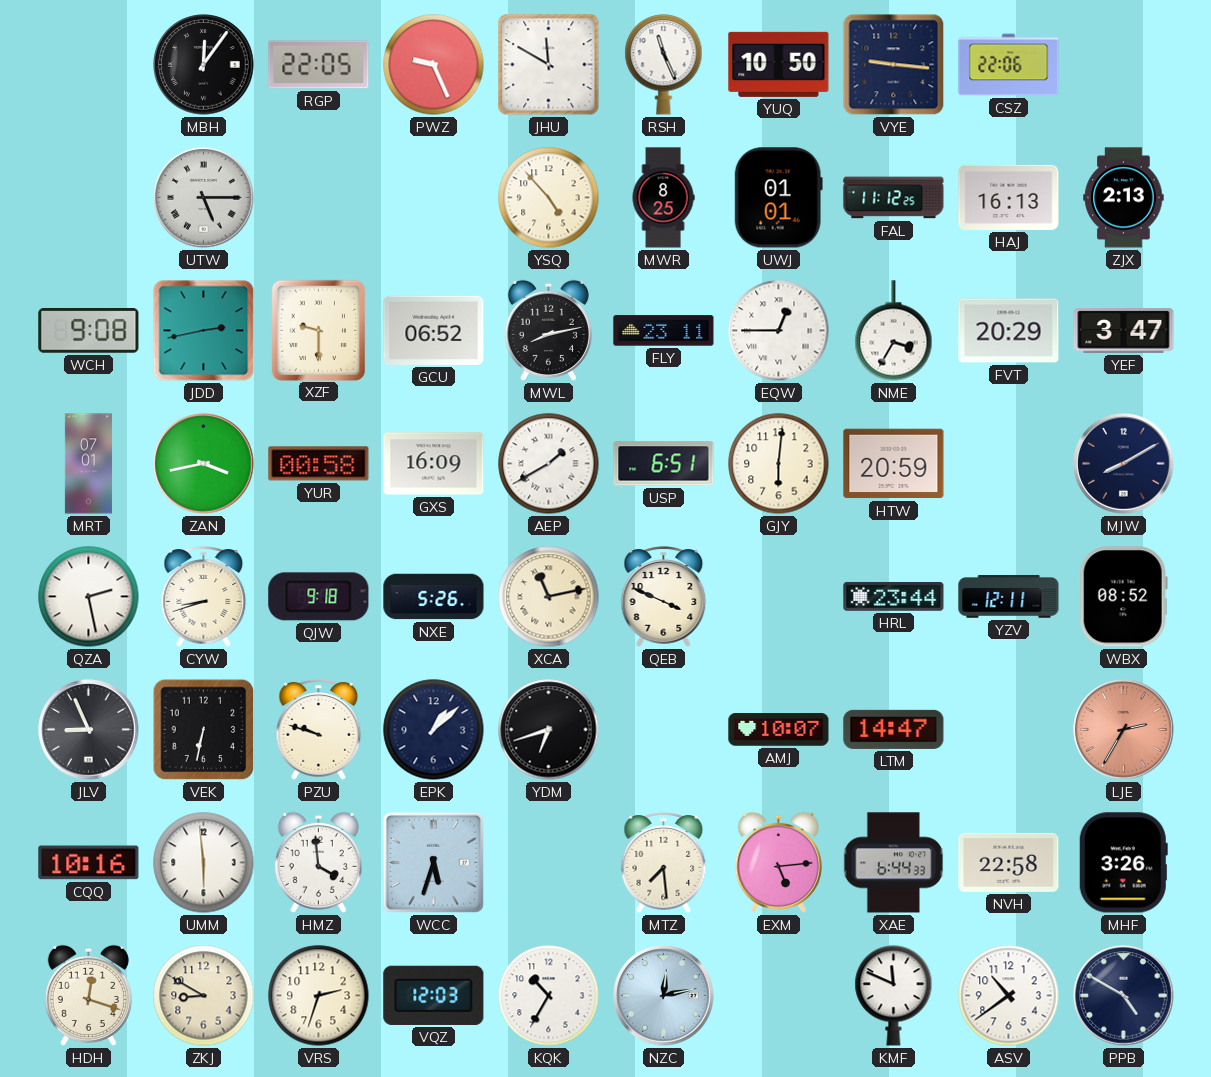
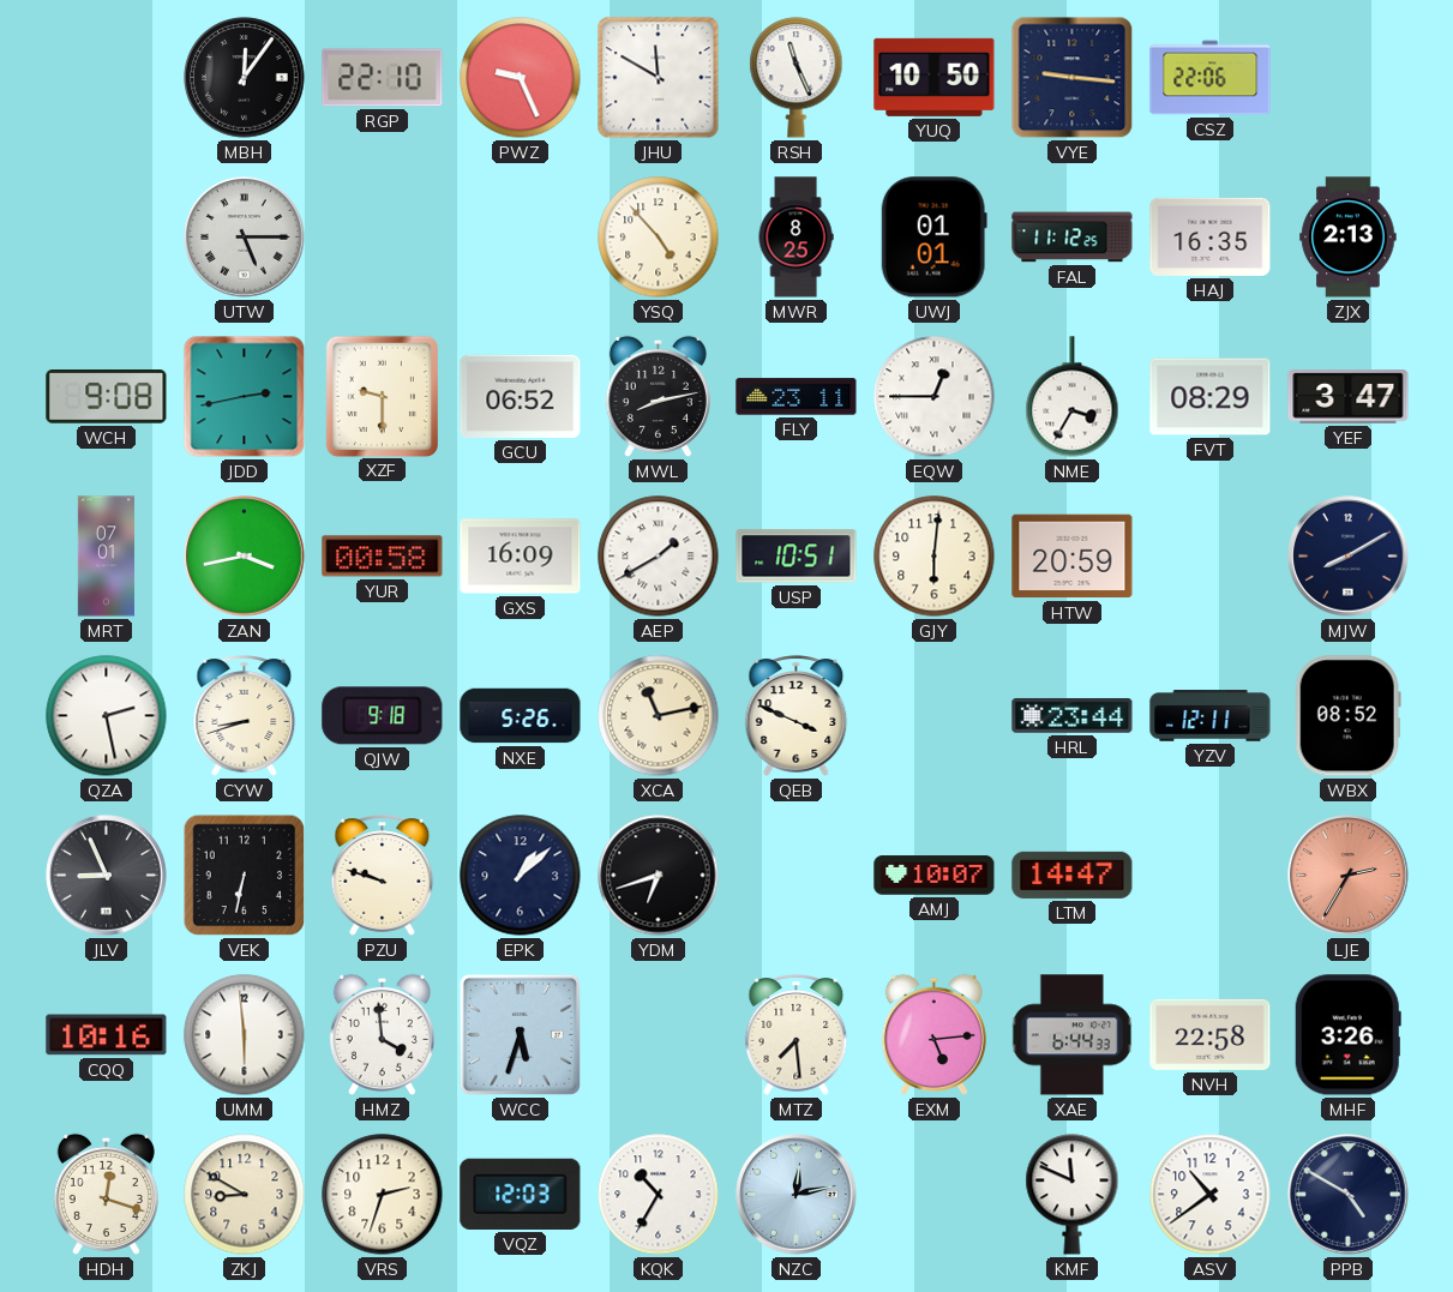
RGP: 22:05 -> 22:10 (383, 78)
HAJ: 16:13 -> 16:35 (1211, 236)
FVT: 20:29 -> 08:29 (1211, 397)
USP: 6:51 -> 10:51 (797, 557)
